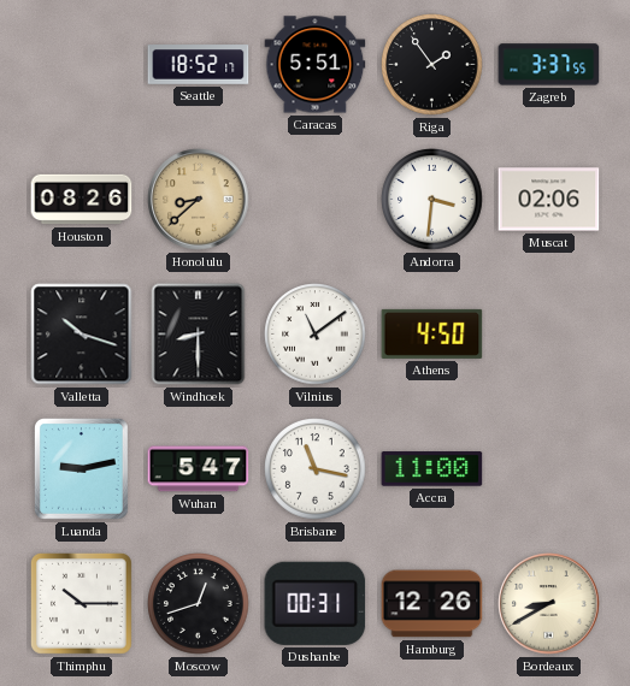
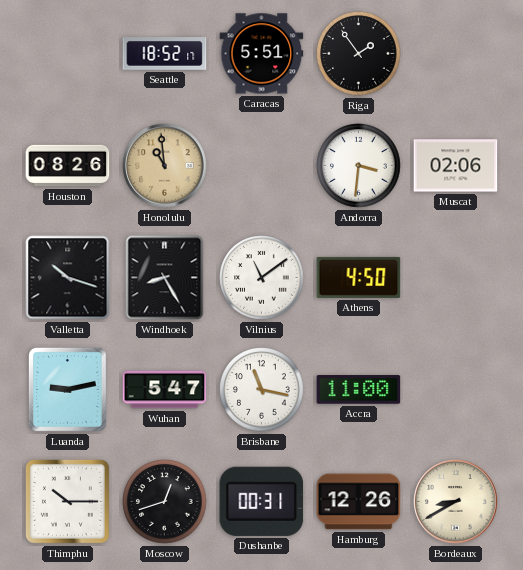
Zagreb: 3:37 -> none (549, 65)
Honolulu: 8:38 -> 10:59 (165, 166)
Windhoek: 8:30 -> 8:25 (165, 278)
